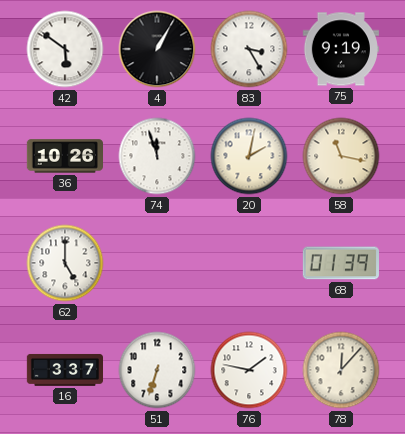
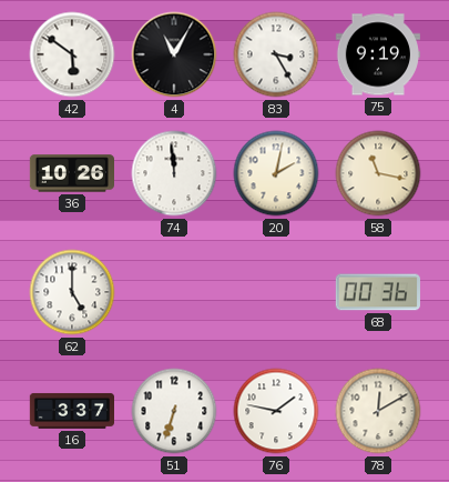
4: 1:05 -> 11:05 (174, 54)
74: 11:57 -> 11:59 (174, 173)
68: 01:39 -> 00:36 (378, 292)
78: 12:07 -> 12:10 (378, 411)
